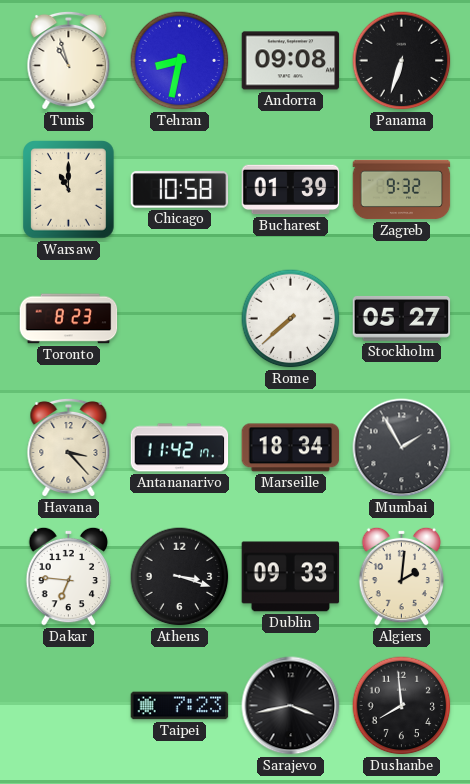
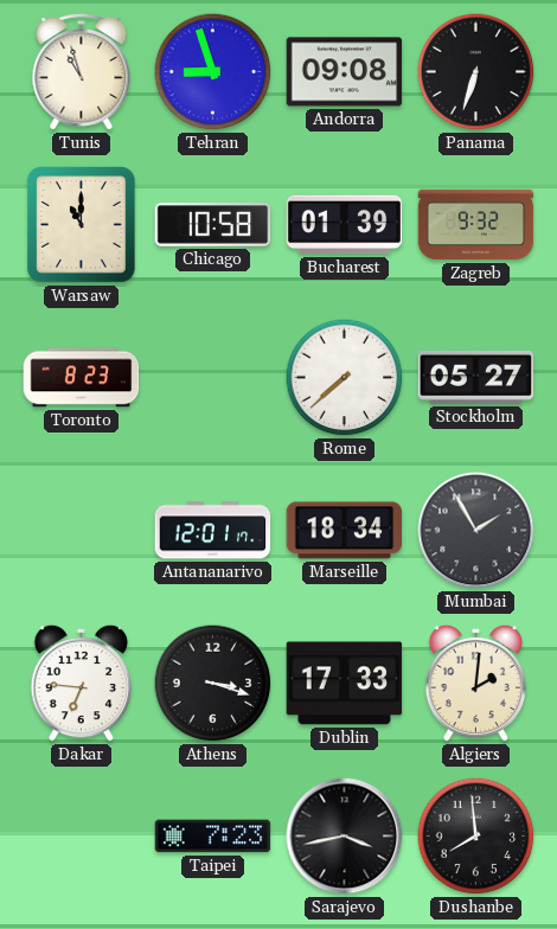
Tehran: 8:32 -> 8:57 (213, 72)
Havana: 3:23 -> none (69, 447)
Antananarivo: 11:42 -> 12:01 (213, 531)
Dublin: 09:33 -> 17:33 (345, 684)
